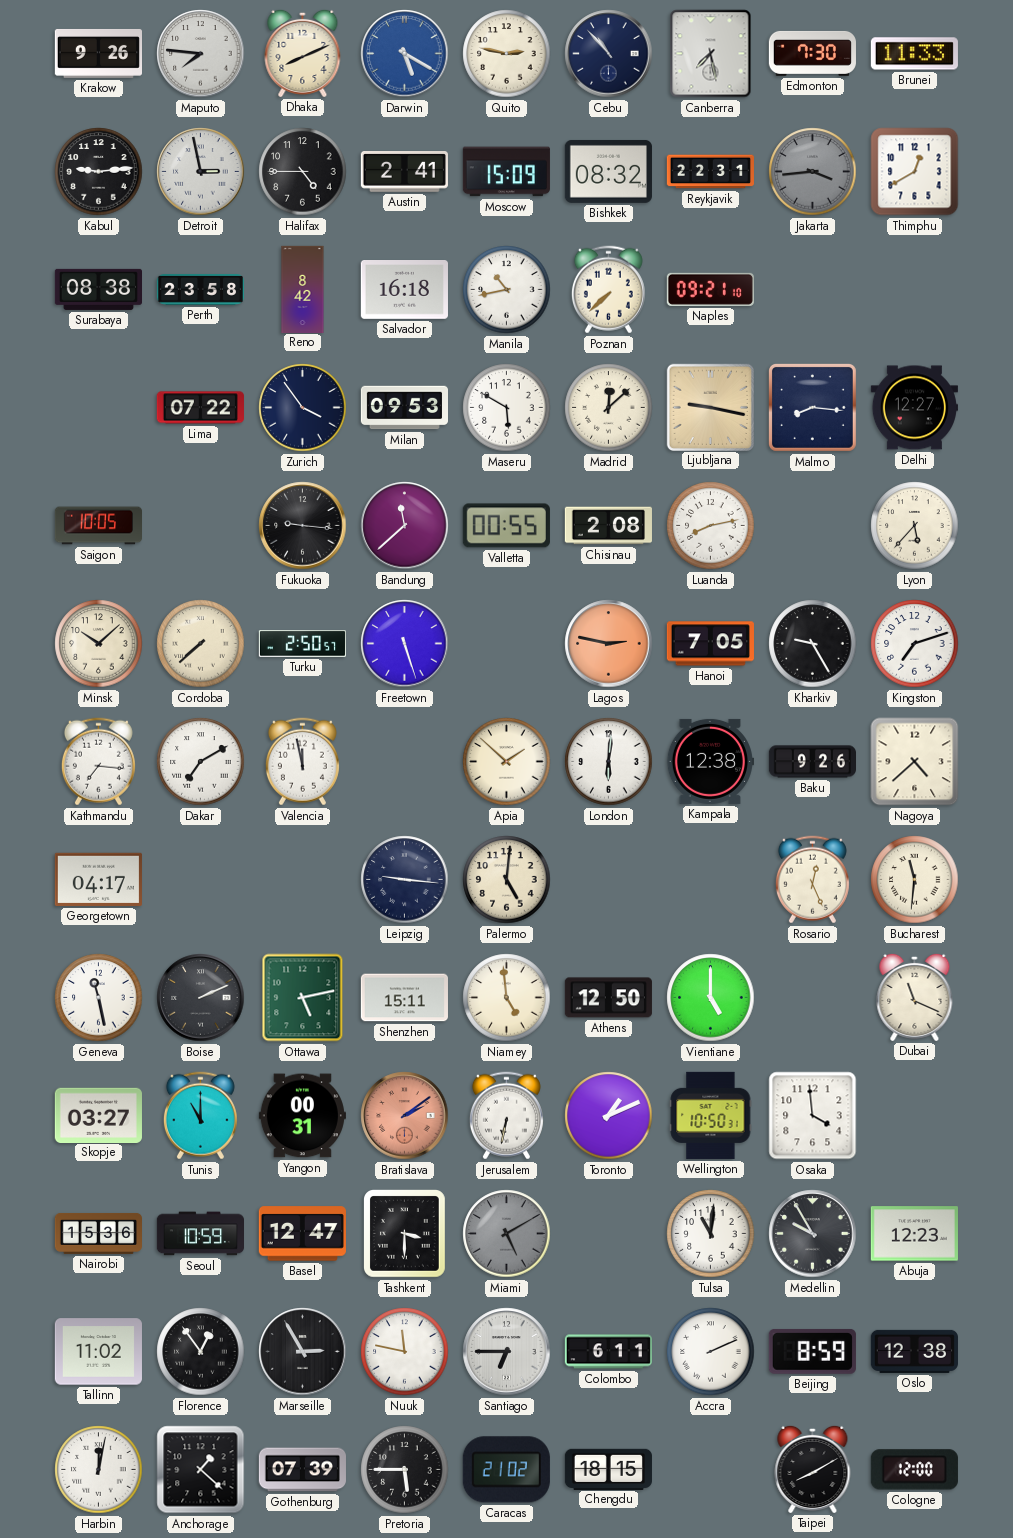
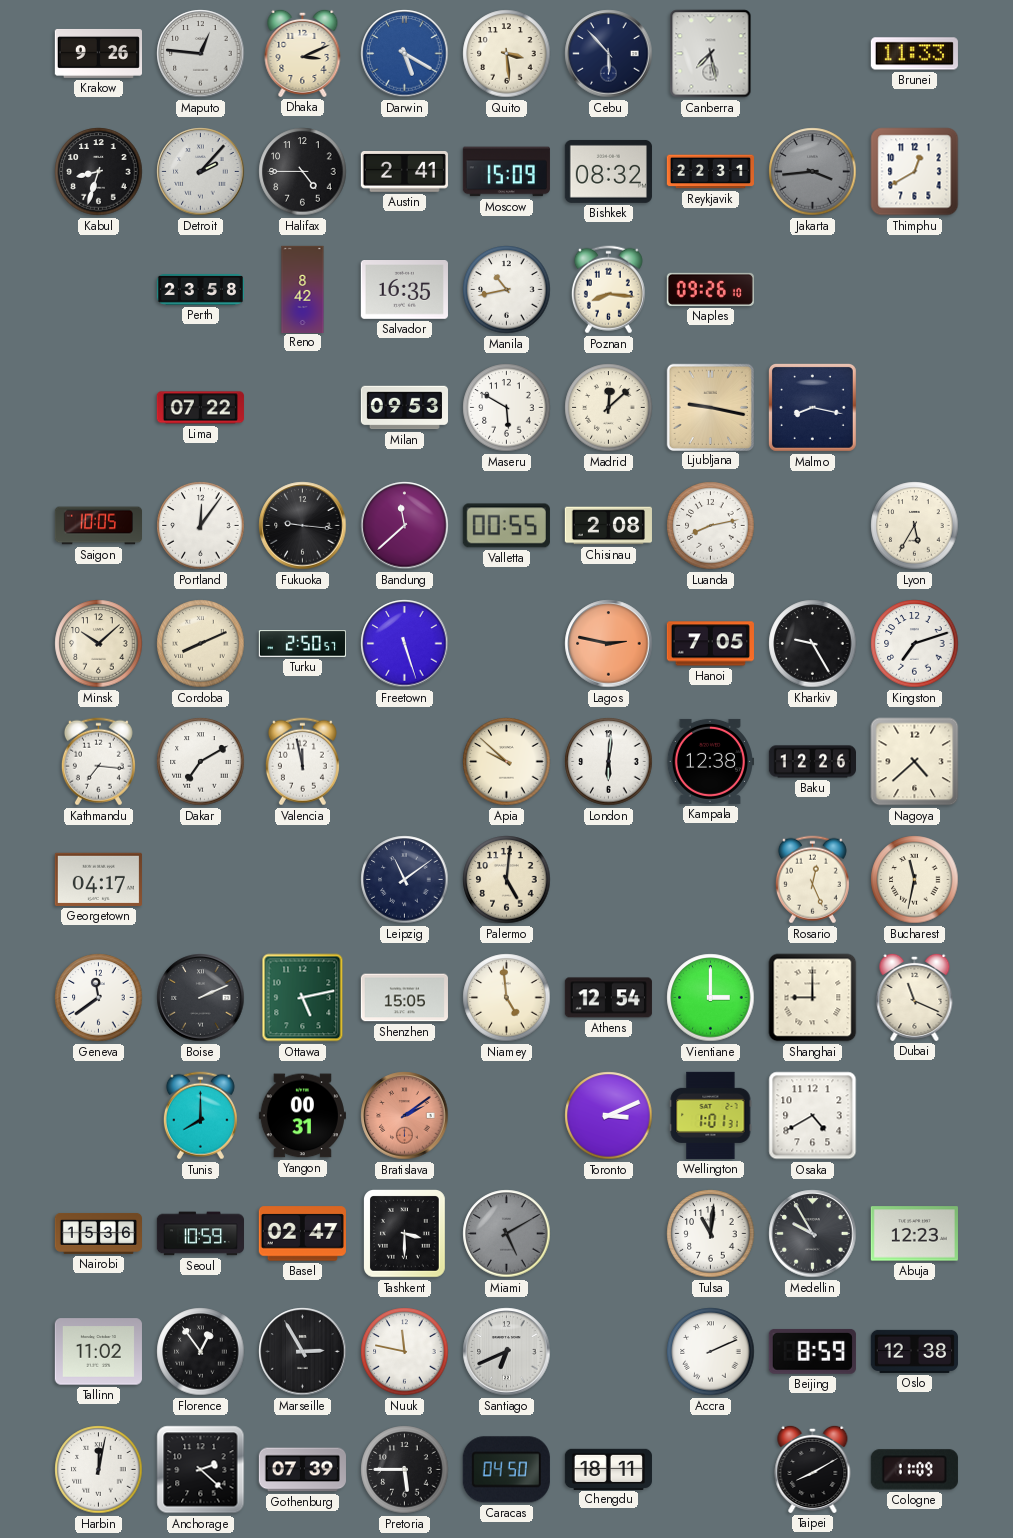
Maputo: 7:46 -> 12:46 (201, 54)
Dhaka: 8:11 -> 3:11 (303, 53)
Quito: 2:47 -> 3:29 (507, 54)
Cebu: 10:53 -> 5:53 (609, 54)
Edmonton: 7:30 -> none (812, 53)
Kabul: 9:14 -> 8:33 (99, 172)
Detroit: 2:58 -> 2:07 (201, 172)
Surabaya: 08:38 -> none (98, 289)
Salvador: 16:18 -> 16:35 (404, 290)
Poznan: 7:38 -> 8:16 (608, 290)
Naples: 09:21 -> 09:26 (710, 289)
Zurich: 3:54 -> none (303, 408)
Malmo: 8:16 -> 8:17 (812, 407)
Delhi: 12:27 -> none (914, 408)
Portland: none -> 12:06 (201, 526)
Lyon: 5:37 -> 5:35 (915, 526)
Cordoba: 7:38 -> 8:11 (201, 644)
Apia: 1:52 -> 9:52 (507, 762)
Baku: 9:26 -> 12:26 (812, 762)
Leipzig: 9:16 -> 11:09 (405, 880)
Bucharest: 11:31 -> 11:32 (915, 880)
Geneva: 11:28 -> 11:39 (99, 998)
Shenzhen: 15:11 -> 15:05 (404, 998)
Athens: 12:50 -> 12:54 (608, 998)
Vientiane: 5:00 -> 3:00 (711, 998)
Shanghai: none -> 9:00 (813, 998)
Skopje: 03:27 -> none (98, 1115)
Tunis: 11:00 -> 8:00 (200, 1116)
Jerusalem: 6:32 -> none (506, 1116)
Toronto: 1:11 -> 3:11 (609, 1116)
Wellington: 10:50 -> 1:01 (711, 1115)
Osaka: 3:59 -> 4:40 (813, 1116)
Basel: 12:47 -> 02:47 (302, 1234)
Santiago: 6:45 -> 6:41 (507, 1352)
Colombo: 6:11 -> none (608, 1352)
Anchorage: 1:22 -> 2:22 (201, 1470)
Caracas: 21:02 -> 04:50 (506, 1470)
Chengdu: 18:15 -> 18:11 (608, 1469)
Cologne: 12:00 -> 11:09 (914, 1470)
